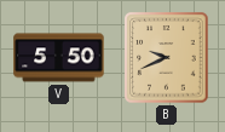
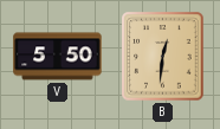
B: 9:41 -> 12:31 (163, 57)
